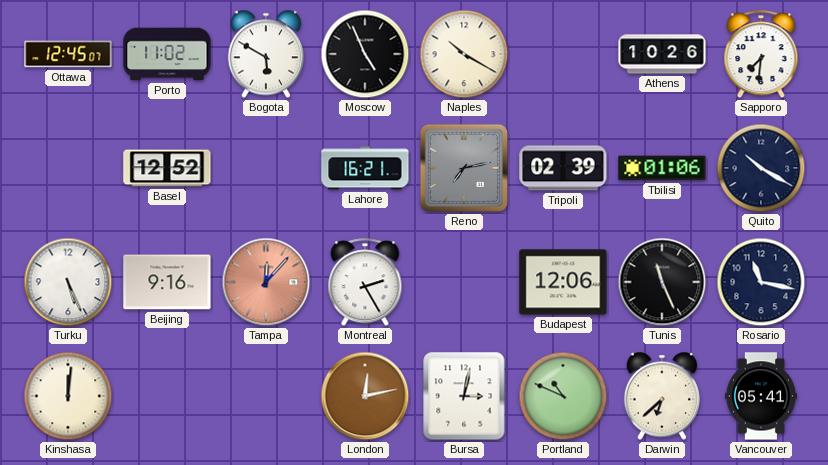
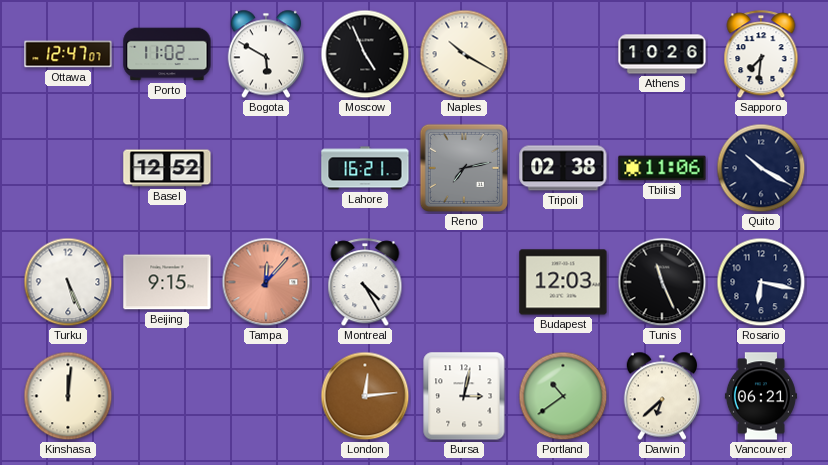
Ottawa: 12:45 -> 12:47 (68, 54)
Tripoli: 02:39 -> 02:38 (563, 168)
Tbilisi: 01:06 -> 11:06 (662, 168)
Beijing: 9:16 -> 9:15 (167, 282)
Montreal: 2:25 -> 4:25 (365, 283)
Budapest: 12:06 -> 12:03 (563, 282)
Rosario: 11:17 -> 6:17 (761, 282)
London: 12:13 -> 12:14 (365, 396)
Portland: 10:49 -> 10:39 (563, 396)
Vancouver: 05:41 -> 06:21 (761, 396)
